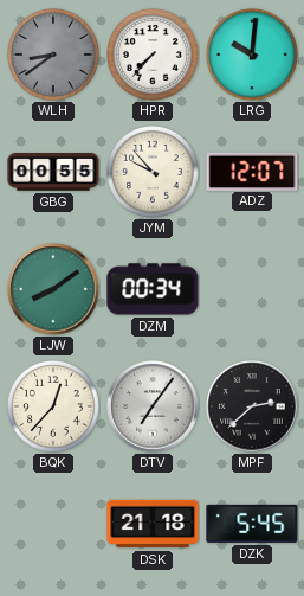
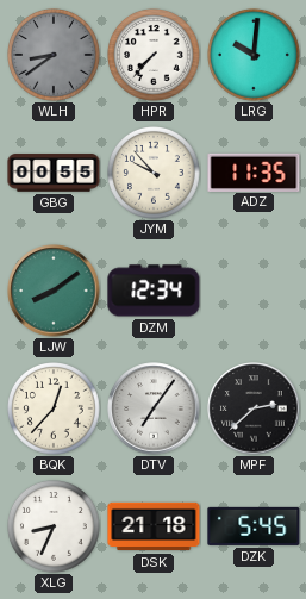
ADZ: 12:07 -> 11:35 (254, 171)
DZM: 00:34 -> 12:34 (154, 291)
XLG: none -> 8:34 (55, 528)
